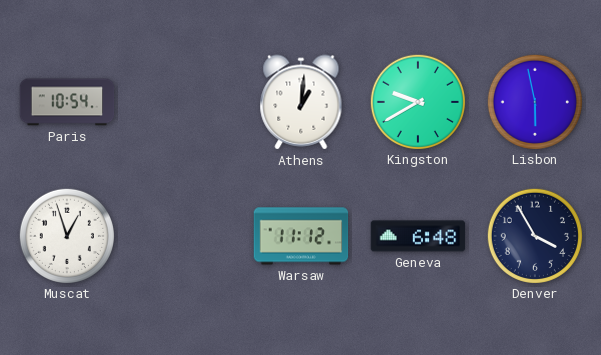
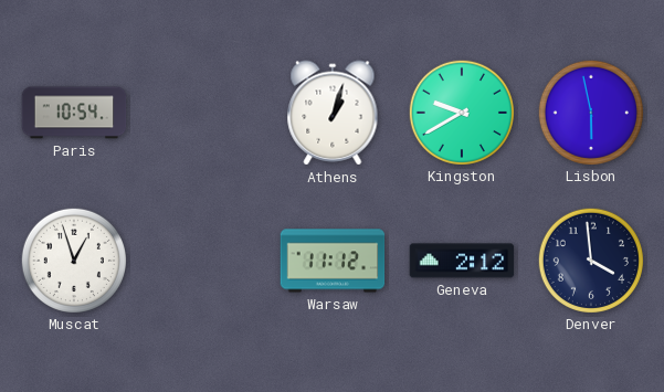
Athens: 1:01 -> 1:03 (333, 113)
Geneva: 6:48 -> 2:12 (462, 261)
Denver: 3:55 -> 3:59 (590, 259)
